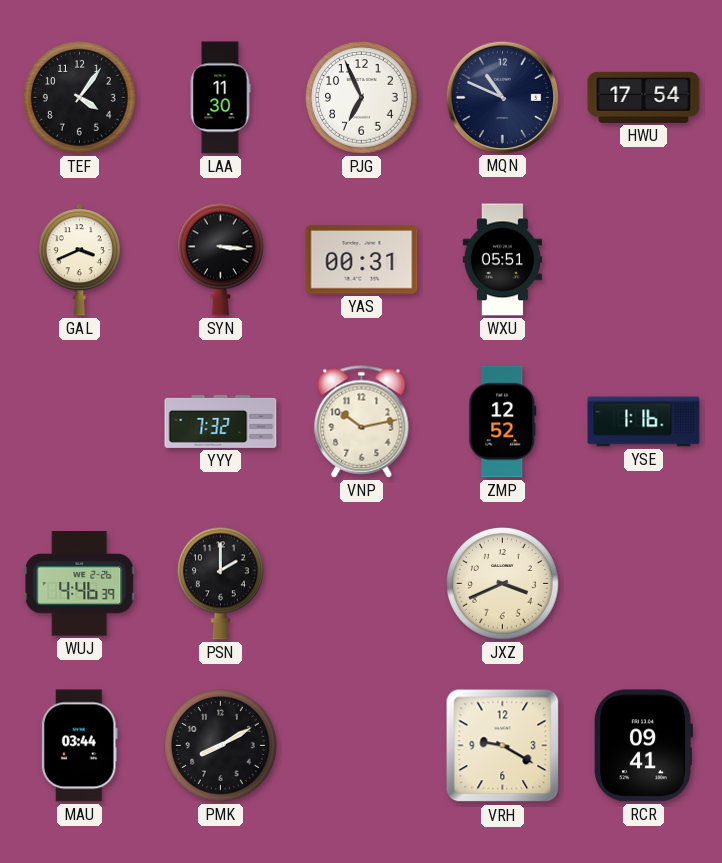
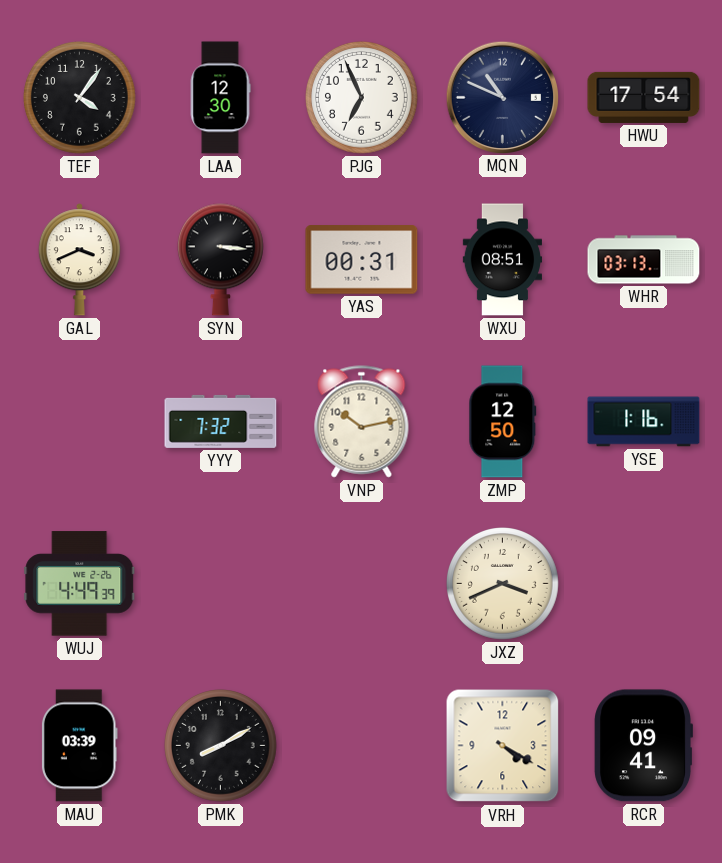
LAA: 11:30 -> 12:30 (220, 98)
WXU: 05:51 -> 08:51 (502, 260)
WHR: none -> 03:13 (644, 260)
ZMP: 12:52 -> 12:50 (503, 422)
WUJ: 4:46 -> 4:49 (80, 584)
PSN: 2:00 -> none (220, 583)
MAU: 03:44 -> 03:39 (79, 746)
VRH: 9:20 -> 4:20 (503, 746)
